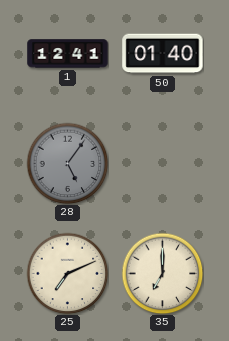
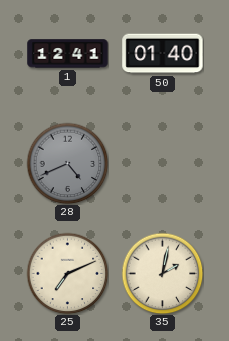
28: 5:06 -> 4:41 (67, 163)
35: 7:00 -> 2:02 (162, 273)
